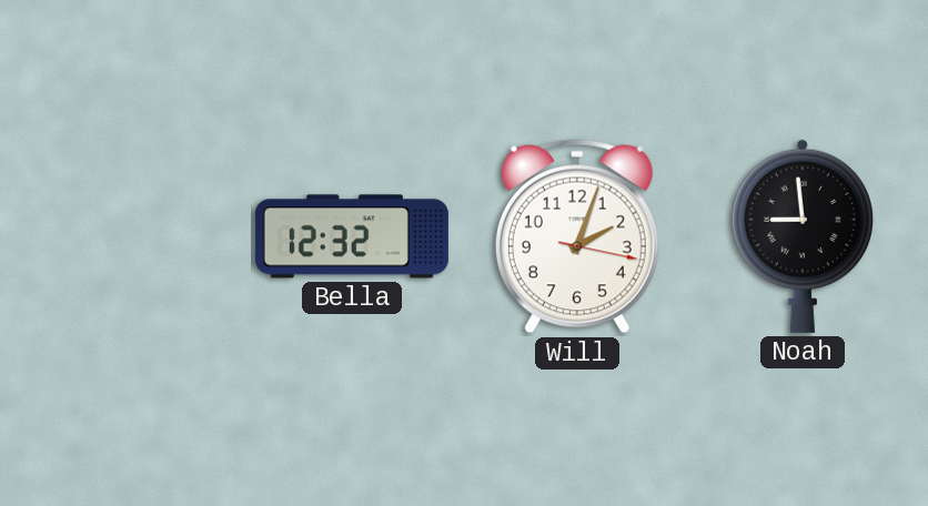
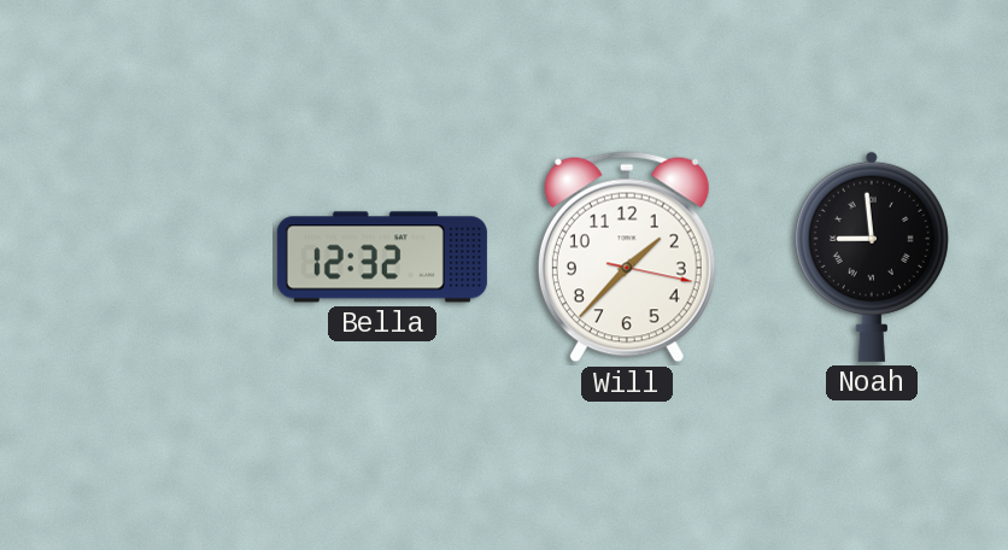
Will: 2:03 -> 1:37 (627, 257)
